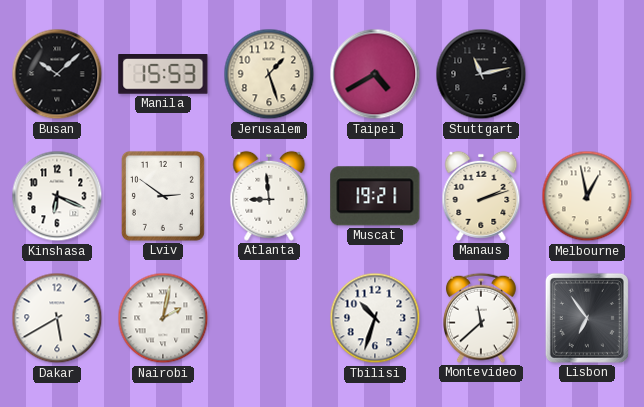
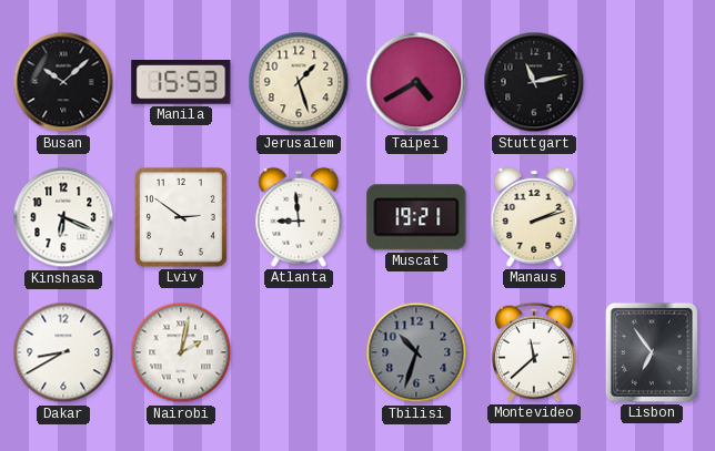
Melbourne: 12:58 -> none (587, 196)
Dakar: 5:40 -> 8:40 (63, 352)
Tbilisi dial: white -> grey (416, 352)
